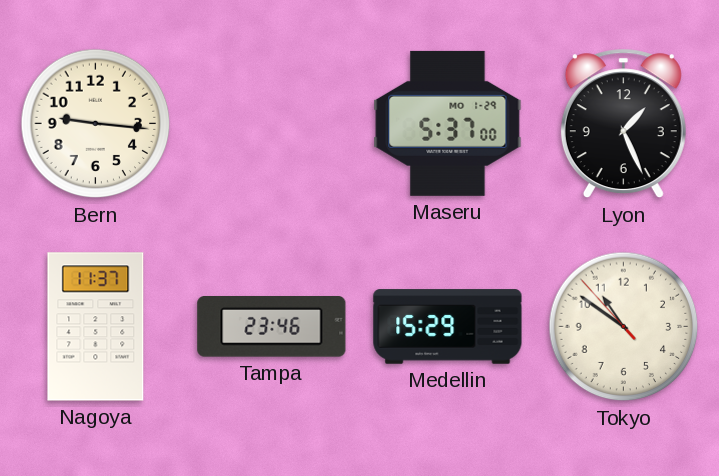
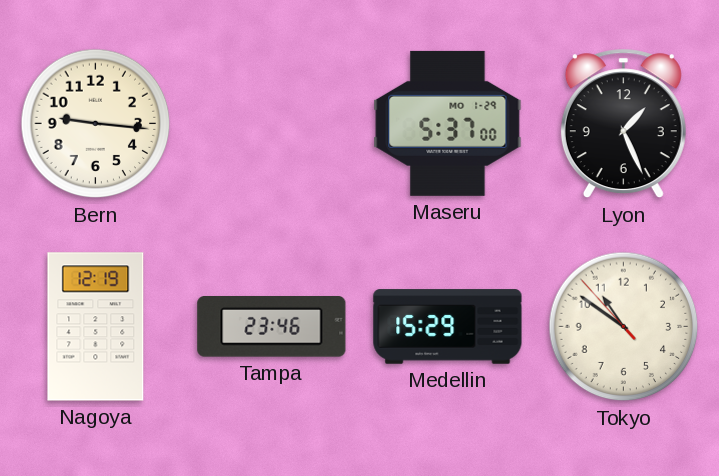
Nagoya: 11:37 -> 12:19 (96, 327)
